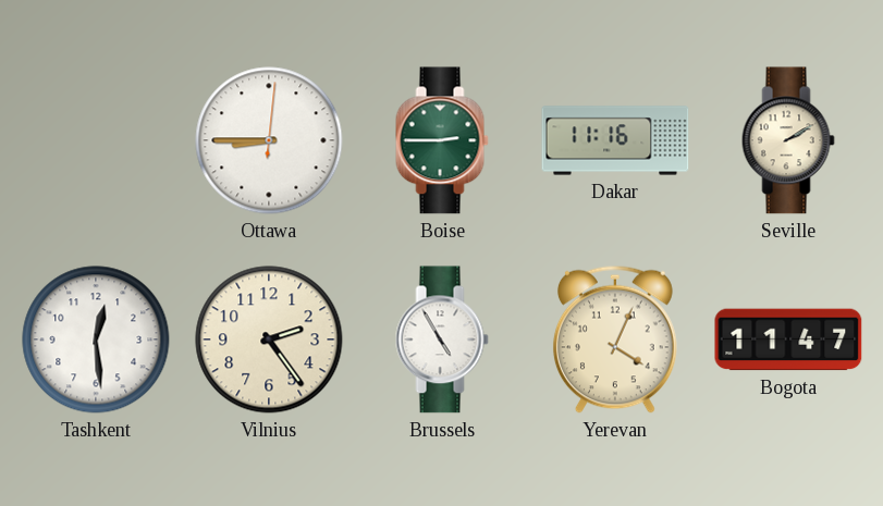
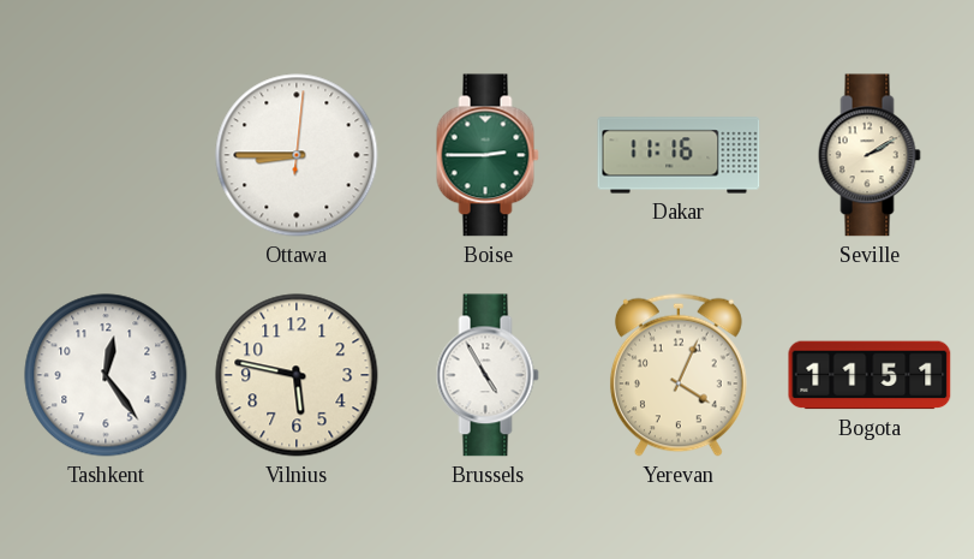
Tashkent: 12:29 -> 12:24 (106, 375)
Vilnius: 2:24 -> 5:47 (297, 375)
Bogota: 11:47 -> 11:51 (870, 375)
